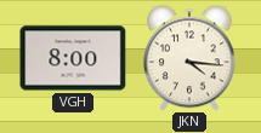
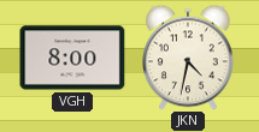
JKN: 4:16 -> 4:32 (188, 58)
